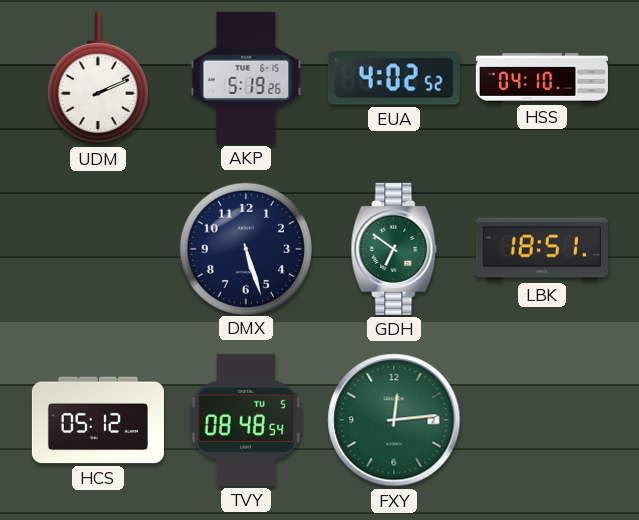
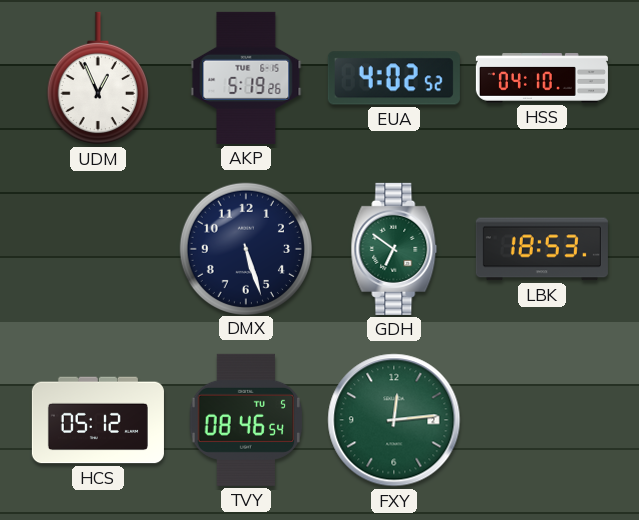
UDM: 2:11 -> 12:56 (98, 78)
LBK: 18:51 -> 18:53 (542, 249)
TVY: 08:48 -> 08:46 (246, 420)
